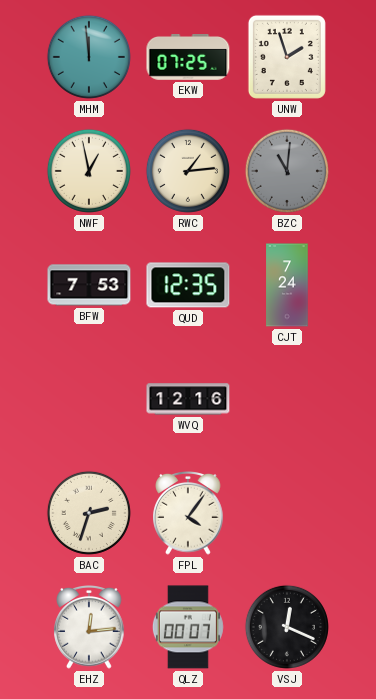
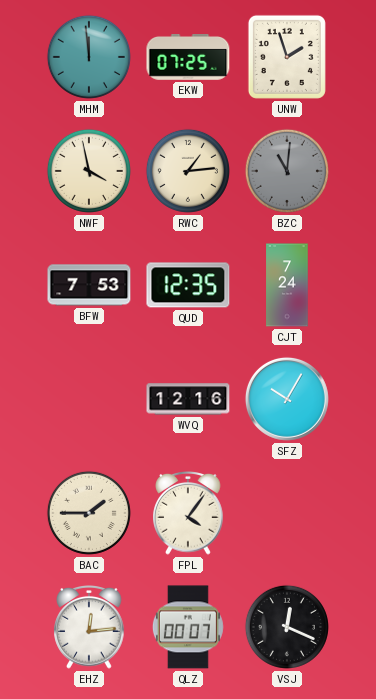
NWF: 12:58 -> 3:58 (89, 171)
SFZ: none -> 10:05 (287, 399)
BAC: 2:33 -> 1:45 (89, 513)
